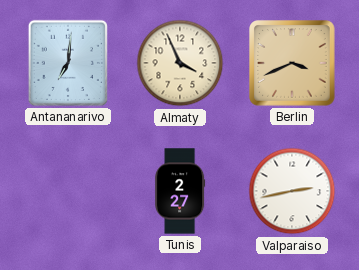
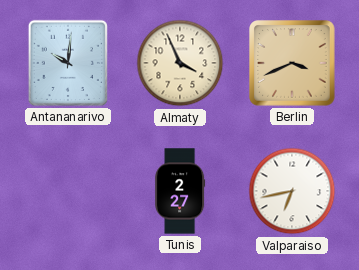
Antananarivo: 7:01 -> 10:01 (68, 63)
Valparaiso: 2:43 -> 6:43 (292, 191)
